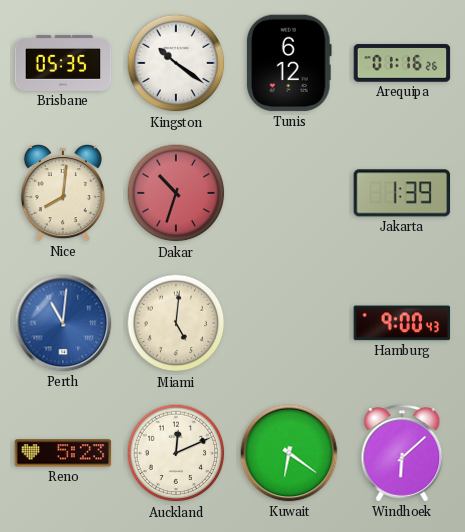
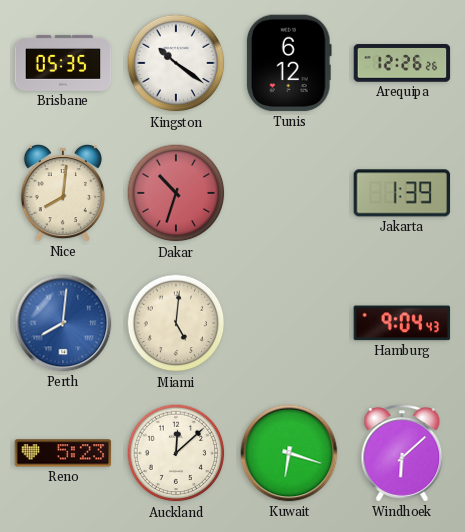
Arequipa: 01:16 -> 12:26 (402, 63)
Perth: 11:01 -> 8:01 (63, 323)
Hamburg: 9:00 -> 9:04 (402, 323)
Auckland: 12:11 -> 12:08 (176, 453)
Kuwait: 6:21 -> 6:18 (289, 453)
